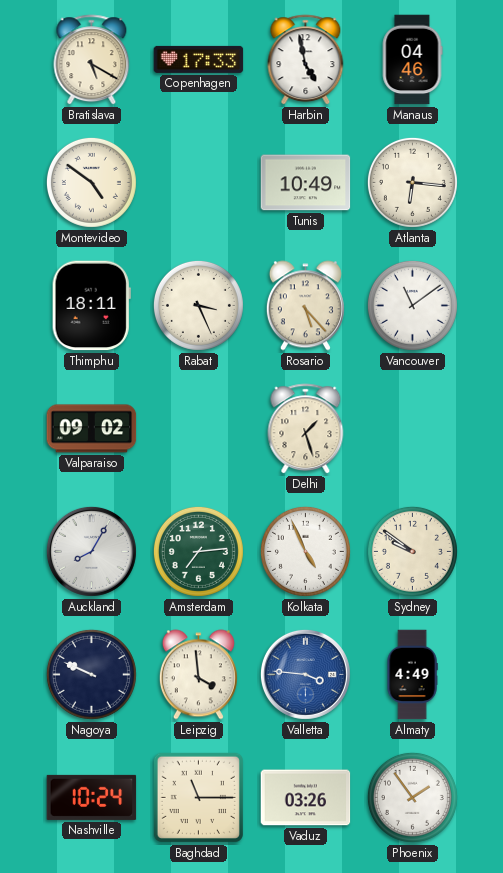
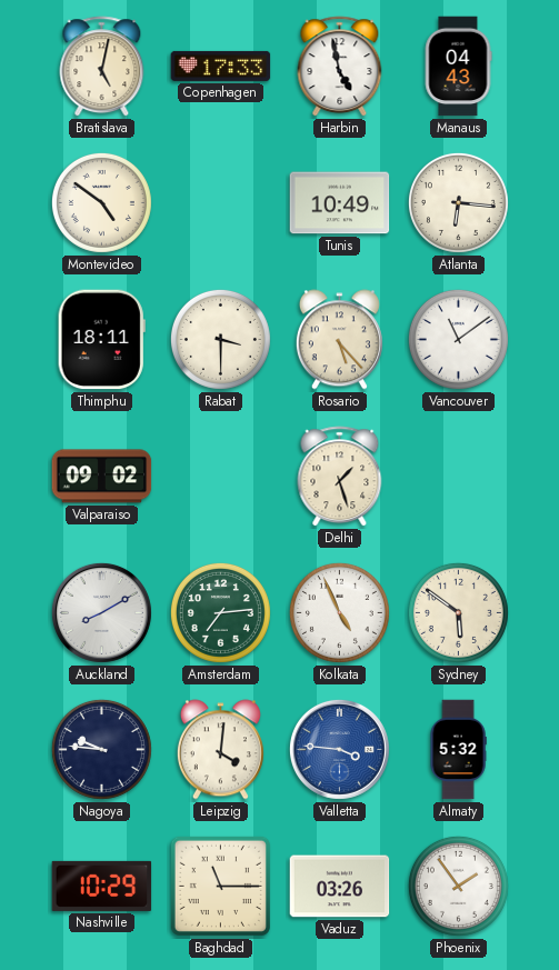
Bratislava: 5:20 -> 5:02 (102, 67)
Manaus: 04:46 -> 04:43 (458, 67)
Rabat: 3:26 -> 3:30 (220, 339)
Auckland: 8:05 -> 8:10 (101, 612)
Sydney: 9:51 -> 5:51 (458, 612)
Nagoya: 9:49 -> 9:46 (101, 749)
Leipzig: 3:59 -> 4:01 (220, 750)
Almaty: 4:49 -> 5:32 (458, 750)
Nashville: 10:24 -> 10:29 (102, 886)
